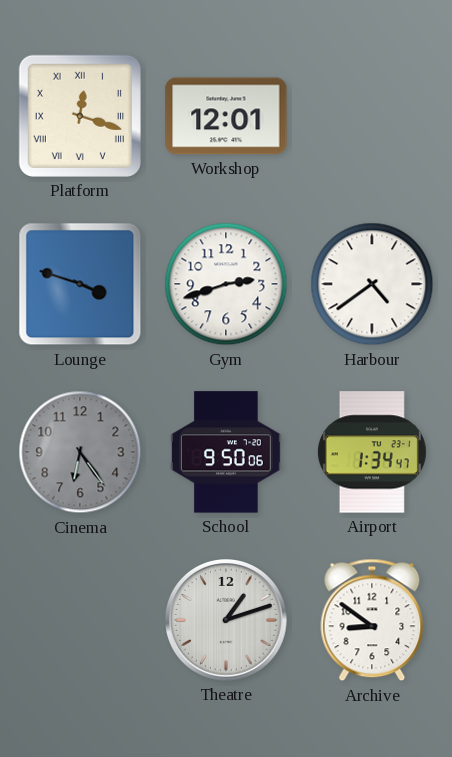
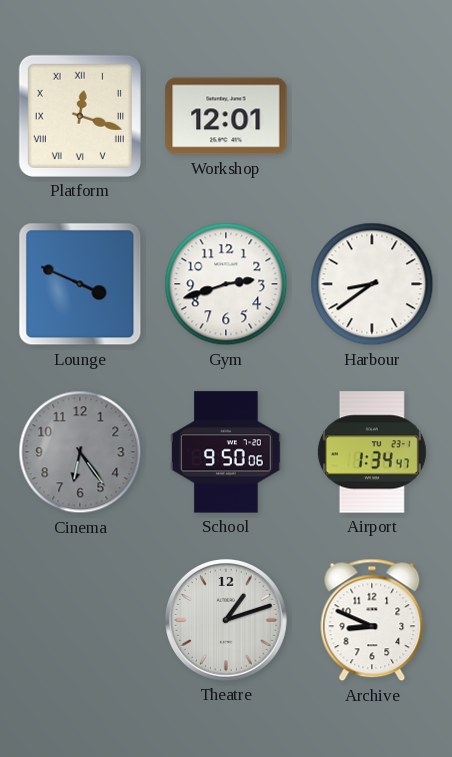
Lounge: 3:48 -> 3:49 (80, 284)
Harbour: 4:39 -> 8:39 (372, 284)
Archive: 8:51 -> 8:49 (372, 620)
